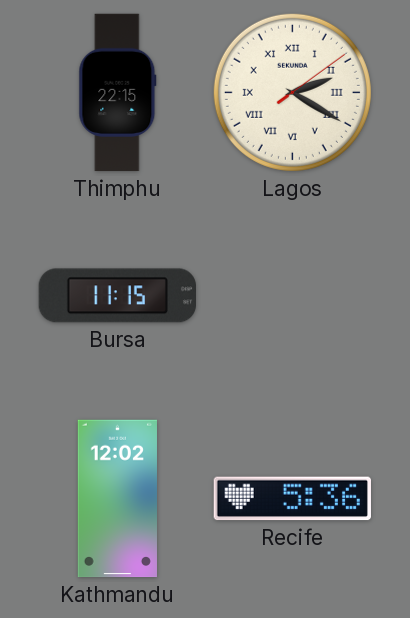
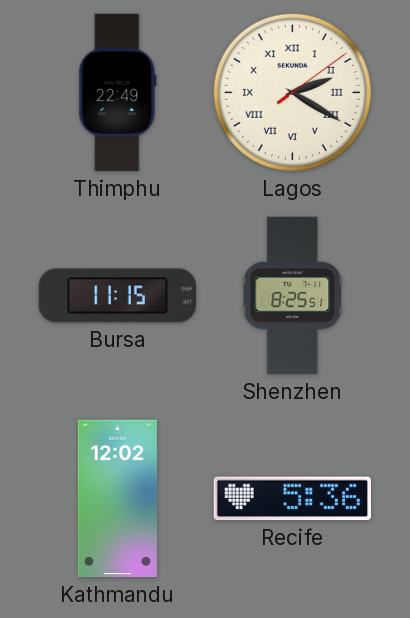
Thimphu: 22:15 -> 22:49 (118, 93)
Shenzhen: none -> 8:25 (293, 296)
